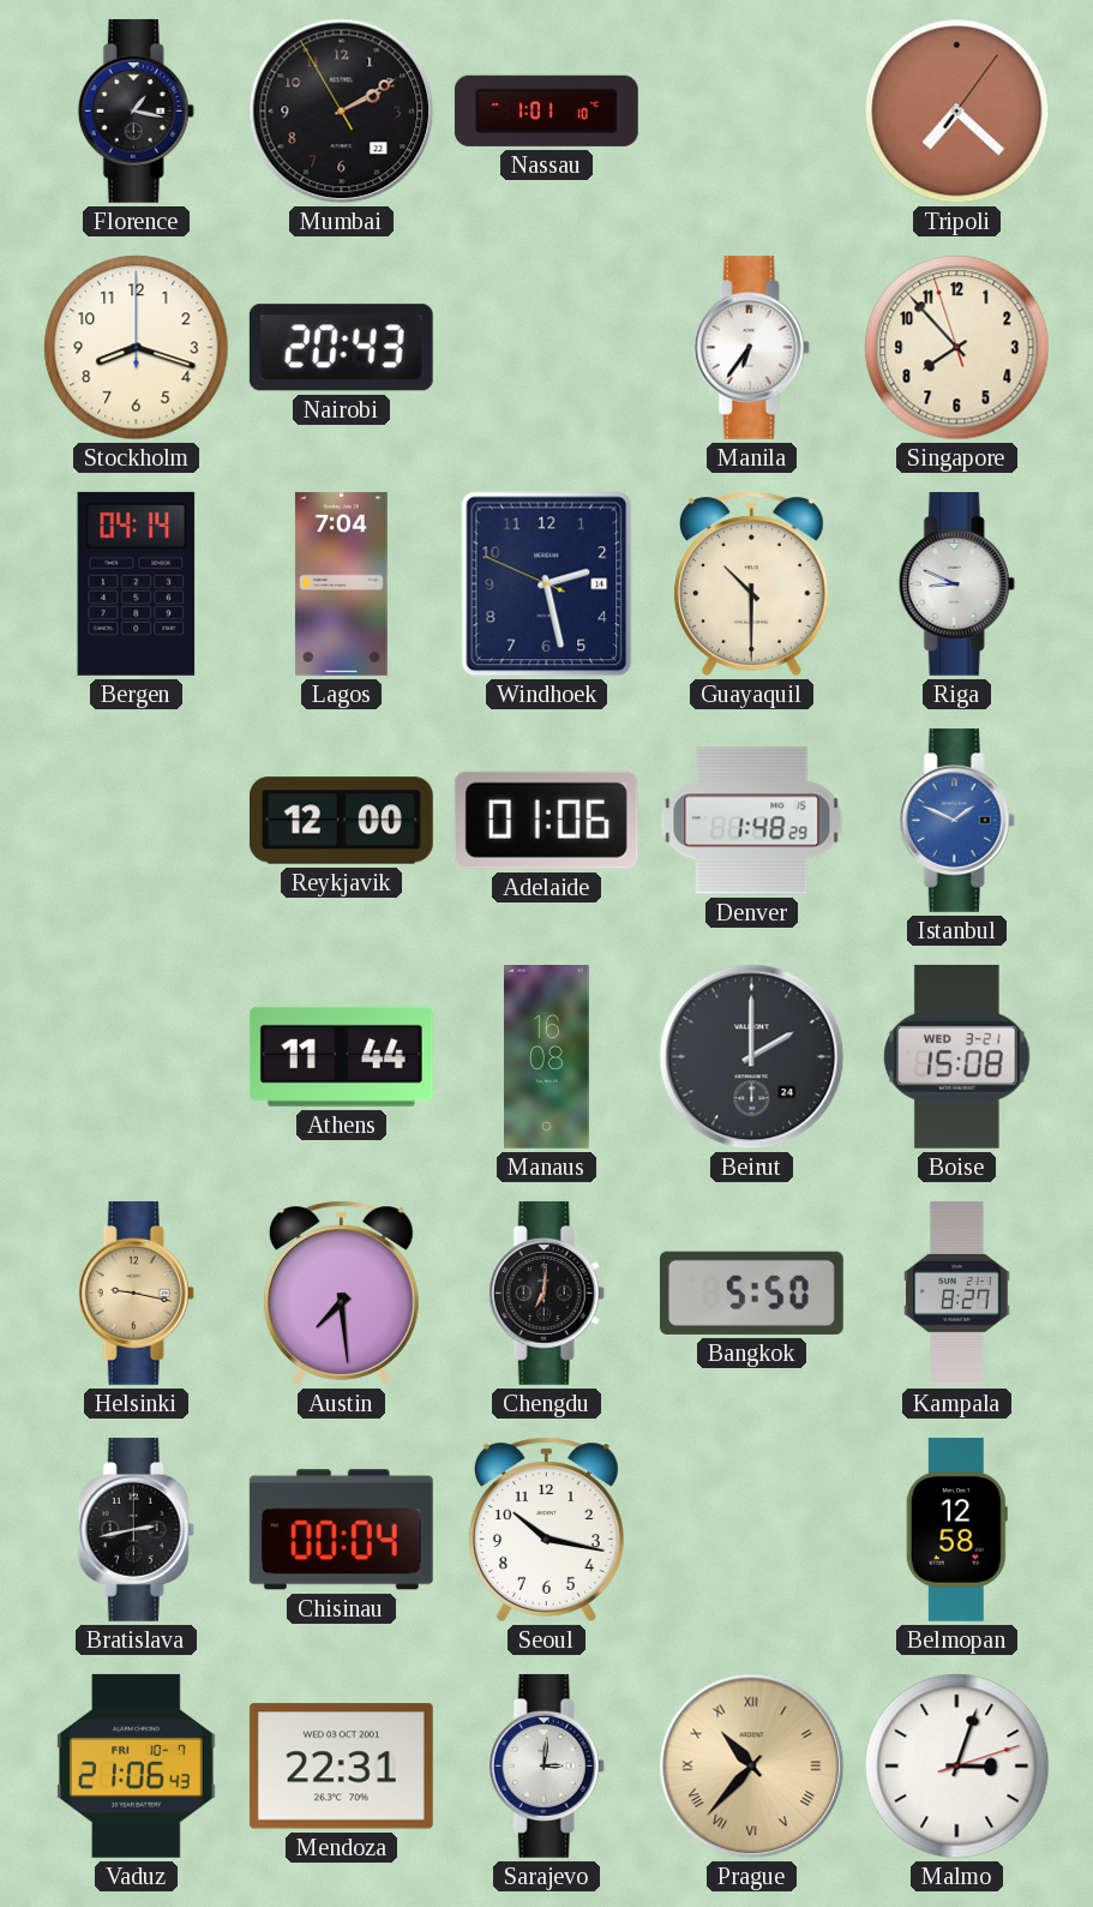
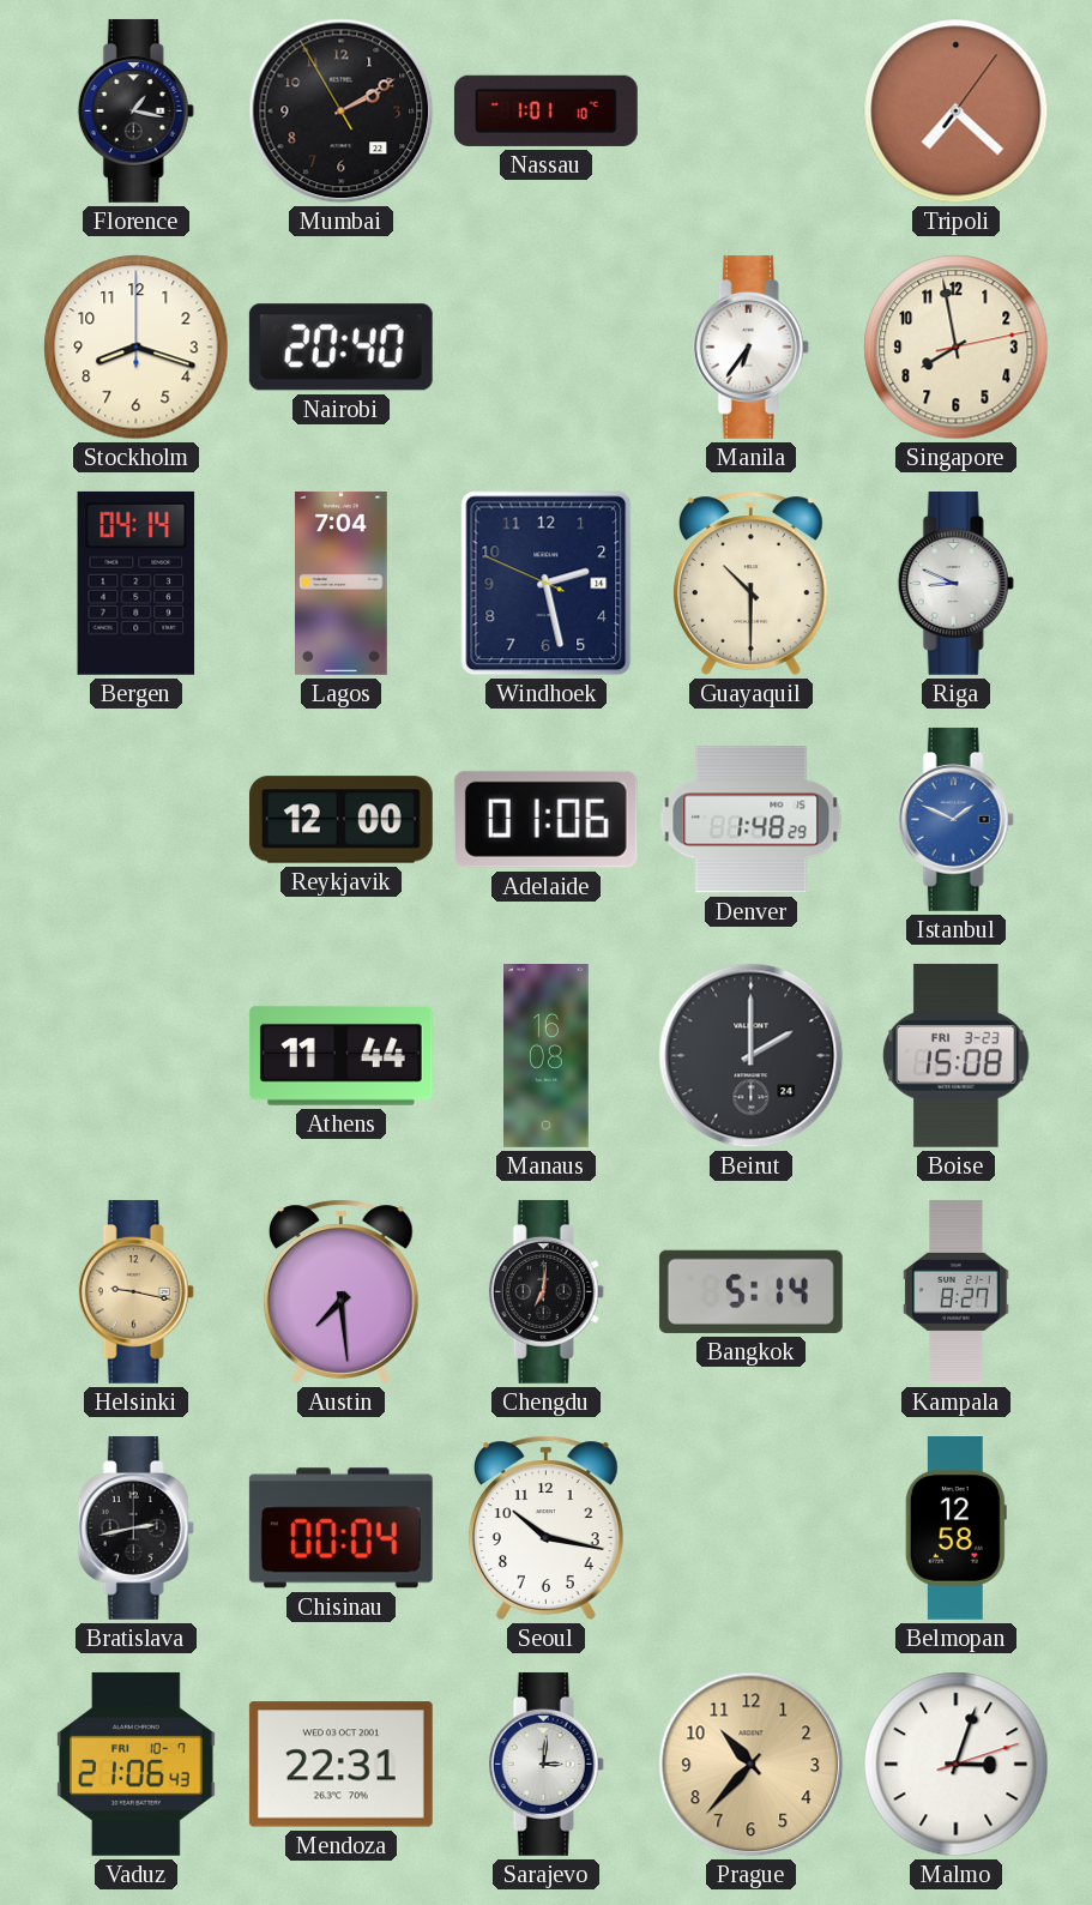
Nairobi: 20:43 -> 20:40 (340, 348)
Singapore: 7:52 -> 7:58 (957, 348)
Boise date: WED 3-21 -> FRI 3-23 (957, 1055)
Bangkok: 5:50 -> 5:14 (750, 1291)
Prague numerals: Roman -> Arabic (752, 1765)
